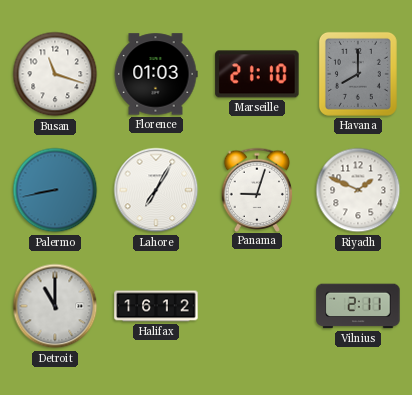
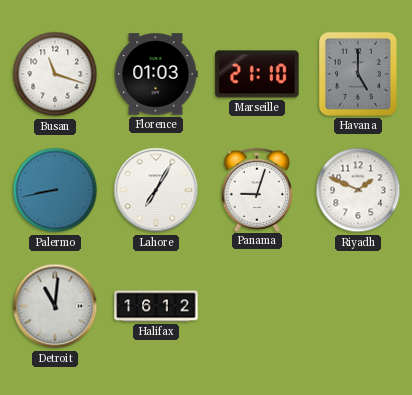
Havana: 8:00 -> 5:00 (358, 74)
Detroit: 11:00 -> 11:01 (55, 306)
Vilnius: 2:11 -> none (358, 306)
